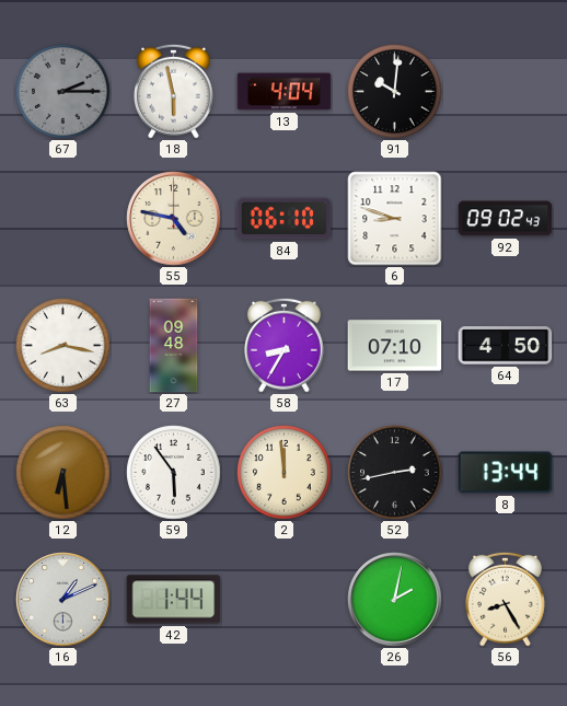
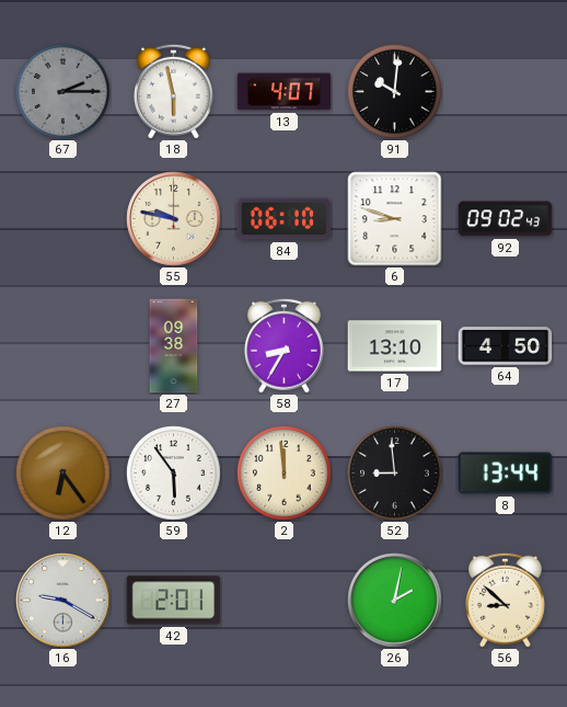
13: 4:04 -> 4:07 (285, 92)
55: 4:47 -> 9:47 (174, 219)
63: 8:17 -> none (63, 346)
27: 09:48 -> 09:38 (174, 346)
17: 07:10 -> 13:10 (395, 346)
12: 6:29 -> 6:24 (63, 474)
52: 2:43 -> 8:59 (395, 474)
16: 1:11 -> 9:20 (63, 601)
42: 1:44 -> 2:01 (174, 601)
56: 8:25 -> 8:52 (505, 600)
